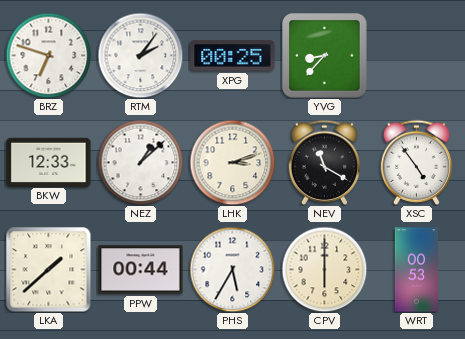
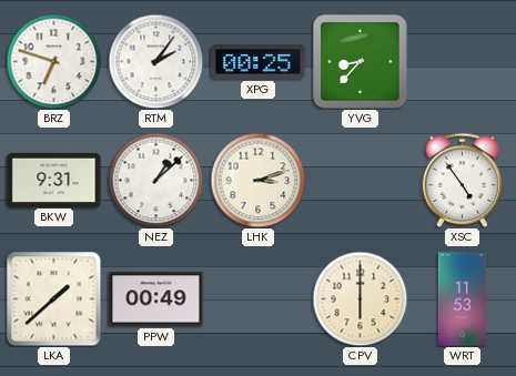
BKW: 12:33 -> 9:31 (54, 180)
NEV: 11:20 -> none (325, 162)
PPW: 00:44 -> 00:49 (156, 299)
PHS: 5:35 -> none (232, 269)
WRT: 00:53 -> 11:53 (463, 299)
